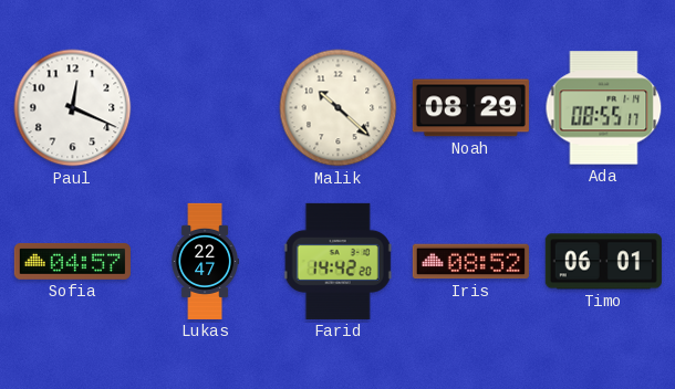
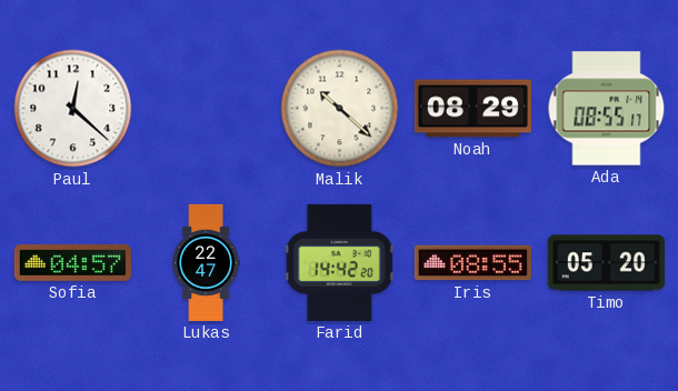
Paul: 12:19 -> 12:22 (73, 109)
Iris: 08:52 -> 08:55 (472, 263)
Timo: 06:01 -> 05:20 (606, 263)
